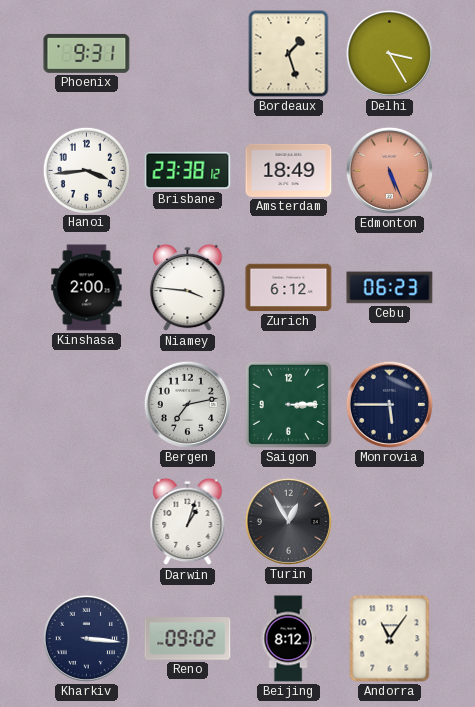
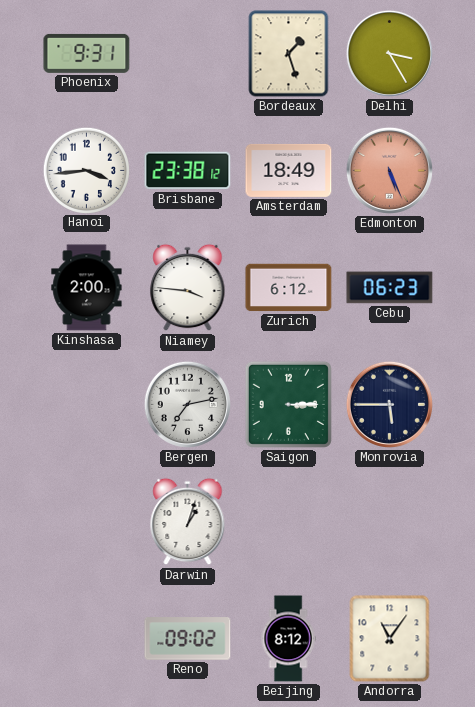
Turin: 12:55 -> none (288, 521)
Kharkiv: 3:16 -> none (86, 638)
